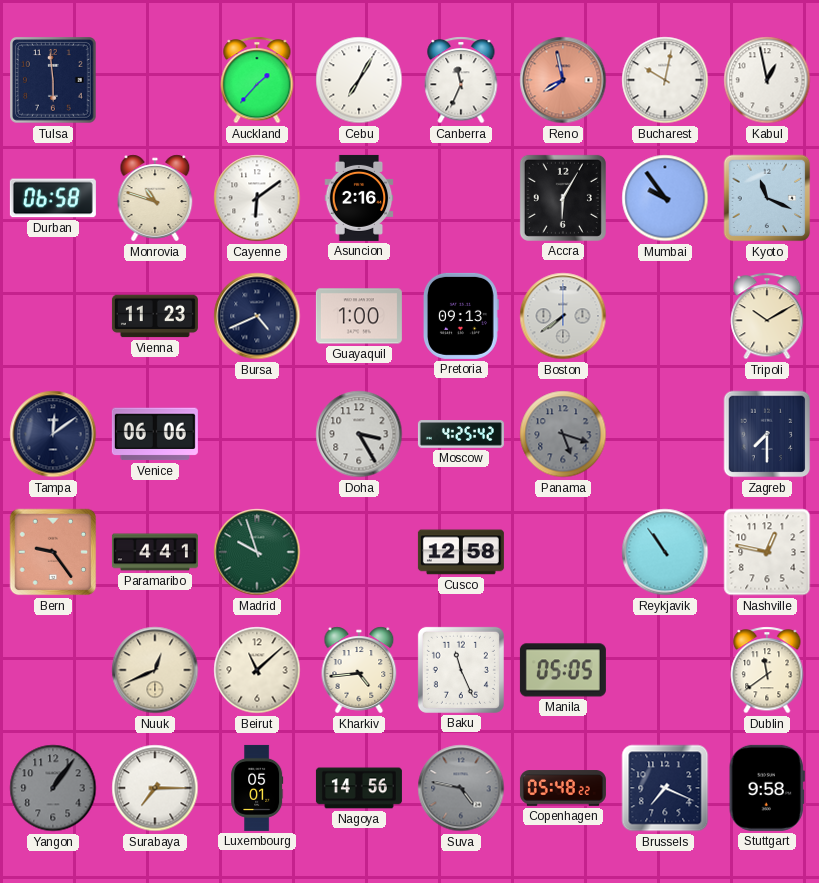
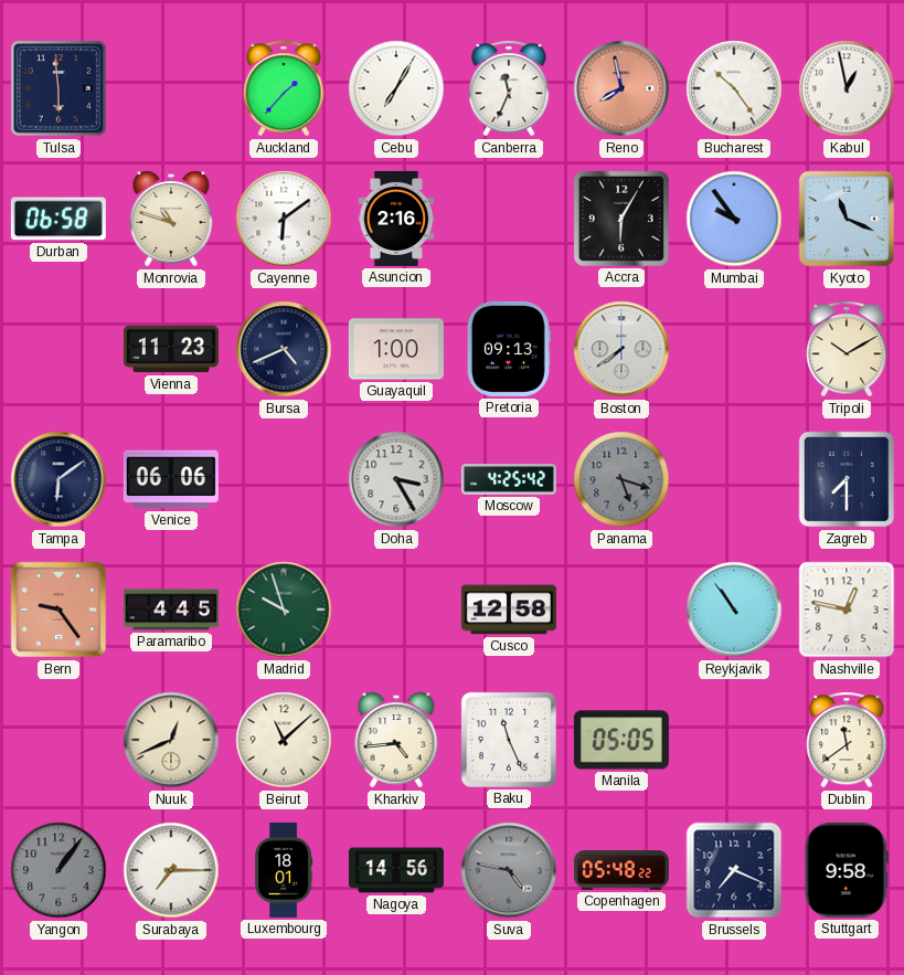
Bucharest: 10:02 -> 10:24 (734, 88)
Tampa: 12:09 -> 6:09 (59, 479)
Paramaribo: 4:41 -> 4:45 (171, 610)
Luxembourg: 05:01 -> 18:01 (284, 870)
